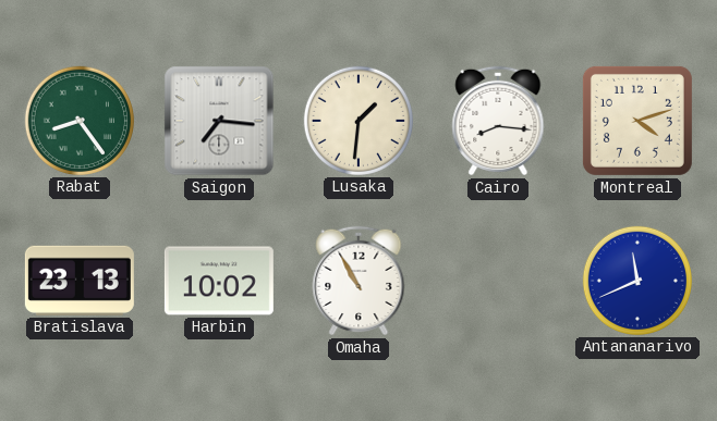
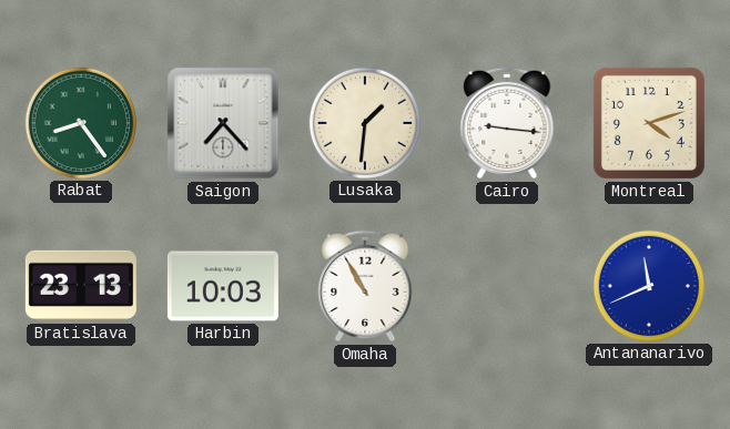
Saigon: 7:16 -> 7:23 (223, 123)
Cairo: 8:16 -> 9:16 (507, 123)
Harbin: 10:02 -> 10:03 (223, 286)
